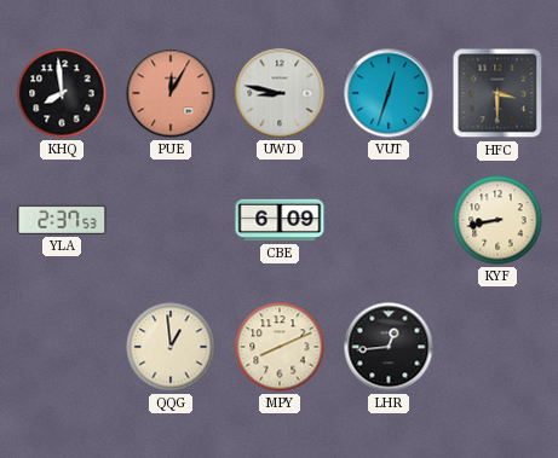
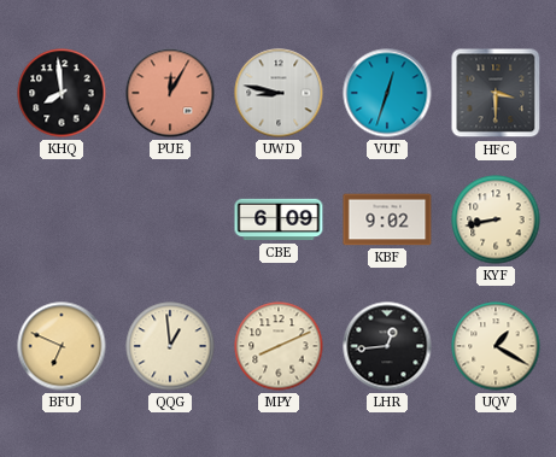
YLA: 2:37 -> none (62, 220)
KBF: none -> 9:02 (387, 219)
BFU: none -> 6:49 (62, 346)
UQV: none -> 1:20 (496, 346)
